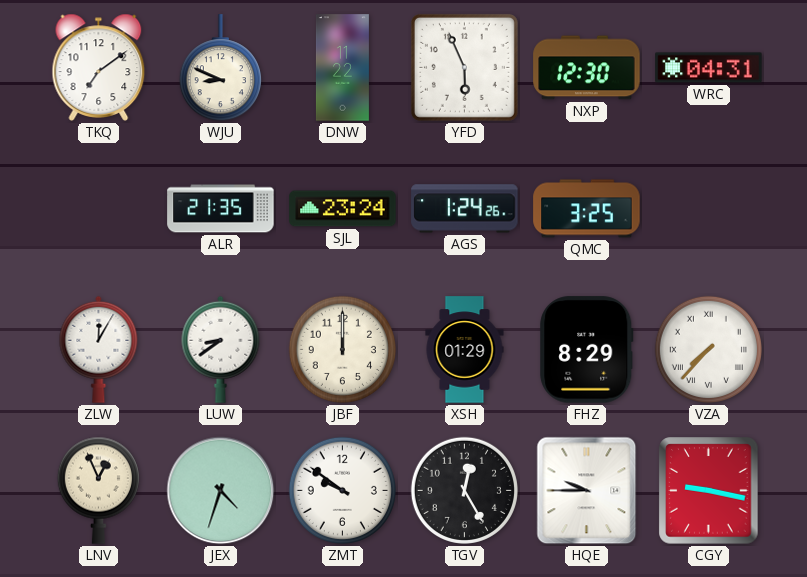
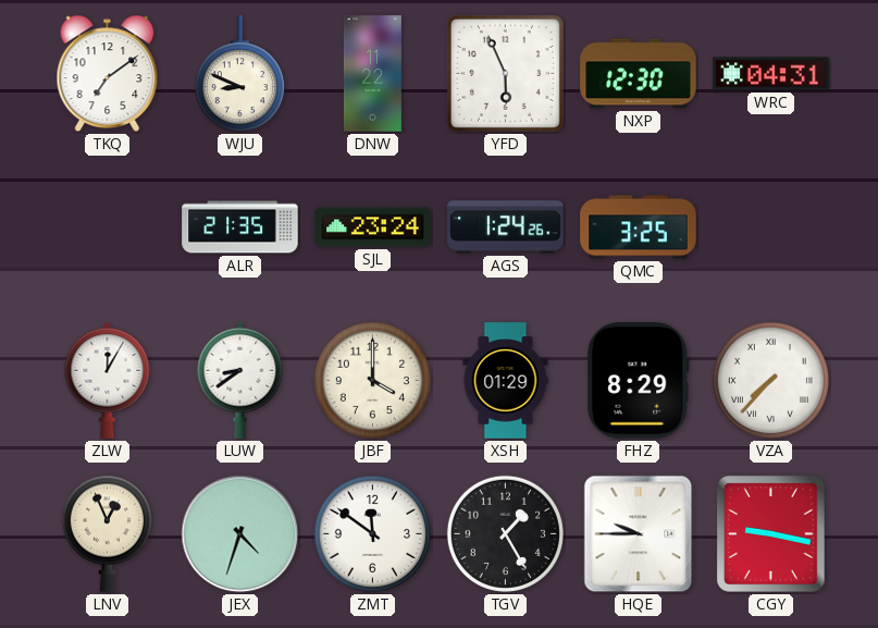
JBF: 12:00 -> 4:00 (372, 380)
ZMT: 9:51 -> 11:51 (372, 533)
TGV: 12:25 -> 1:25 (505, 533)
